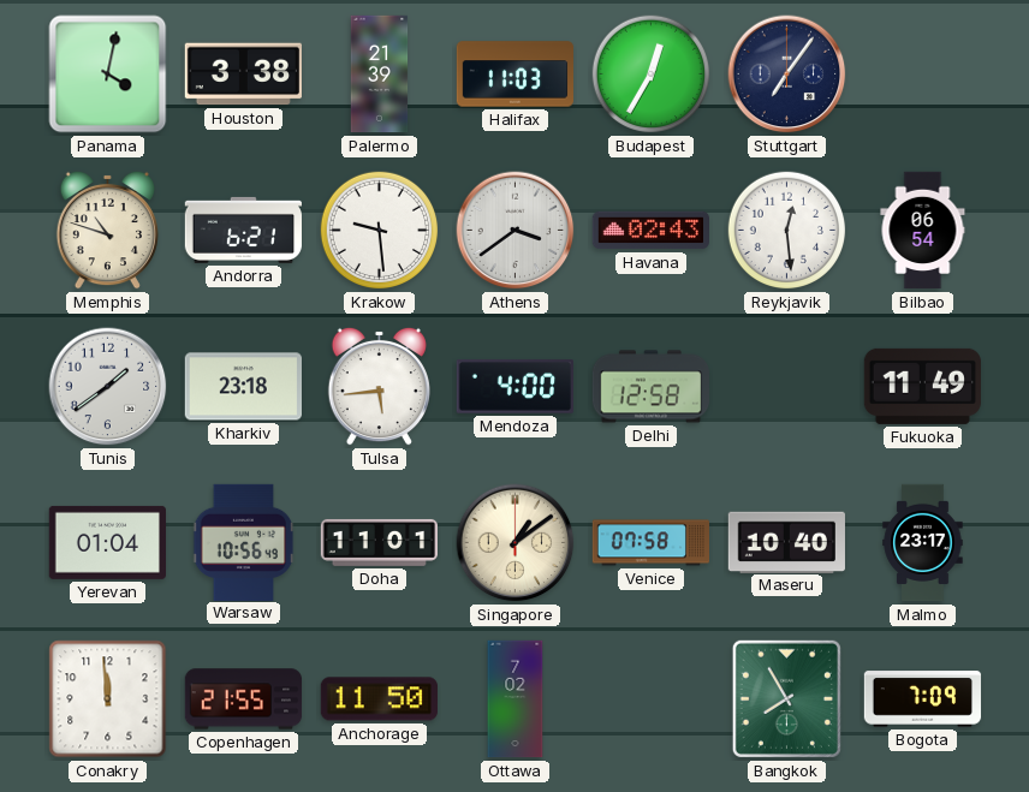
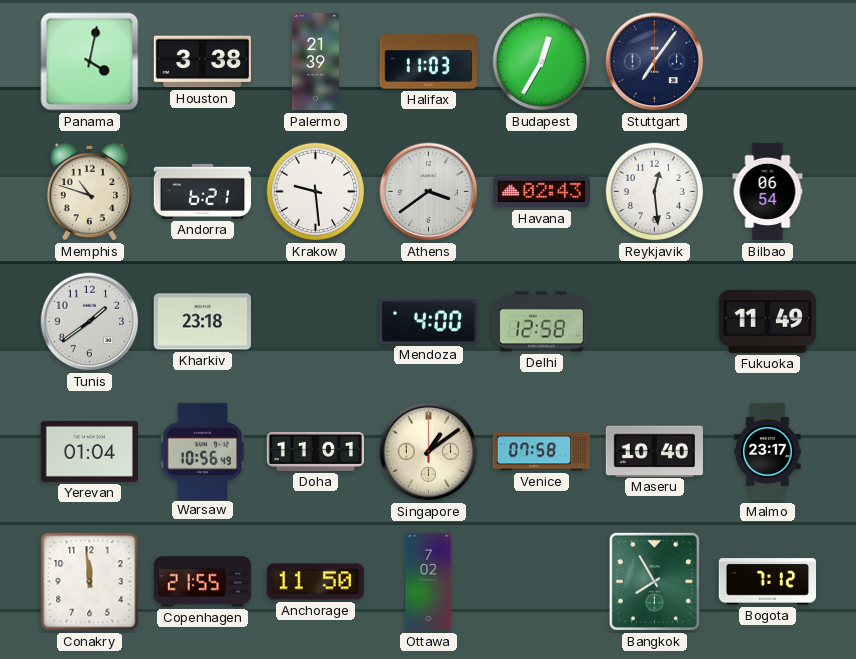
Tulsa: 5:44 -> none (379, 386)
Bogota: 7:09 -> 7:12 (768, 582)
